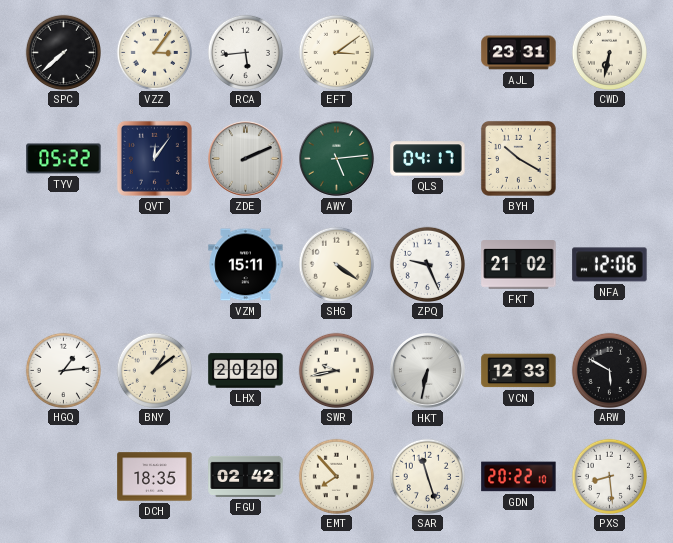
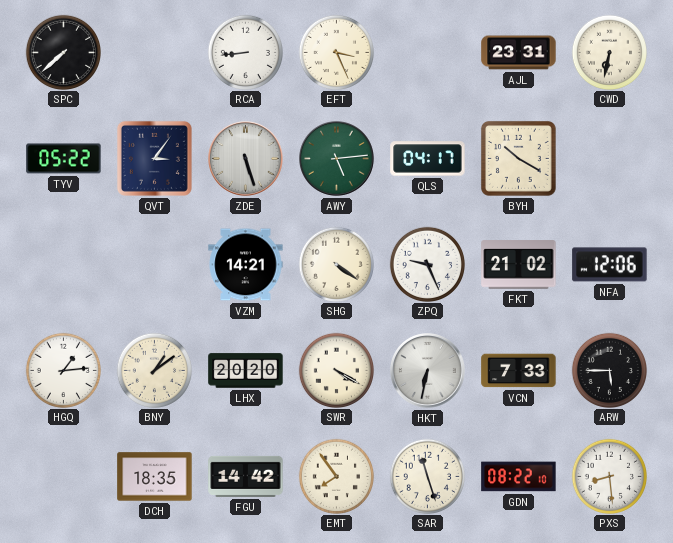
VZZ: 3:06 -> none (154, 52)
RCA: 5:44 -> 8:44 (245, 52)
EFT: 3:09 -> 3:26 (336, 52)
QVT: 12:06 -> 3:06 (154, 158)
ZDE: 2:11 -> 5:27 (246, 159)
VZM: 15:11 -> 14:21 (246, 265)
SWR: 9:43 -> 4:20 (336, 370)
VCN: 12:33 -> 7:33 (519, 371)
ARW: 5:50 -> 5:45 (609, 370)
FGU: 02:42 -> 14:42 (246, 476)
EMT: 7:53 -> 7:54 (336, 476)
GDN: 20:22 -> 08:22 (519, 477)
